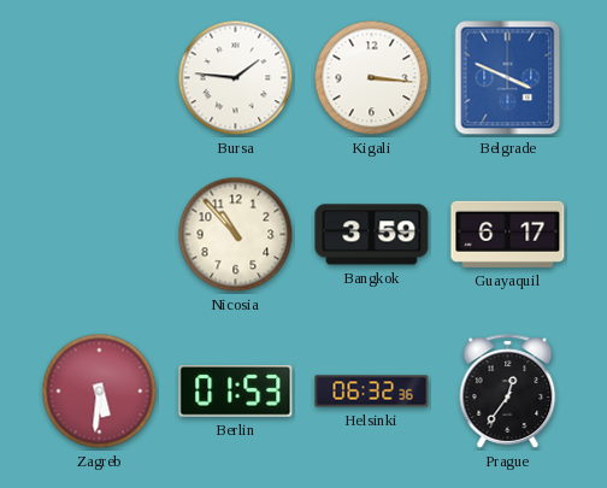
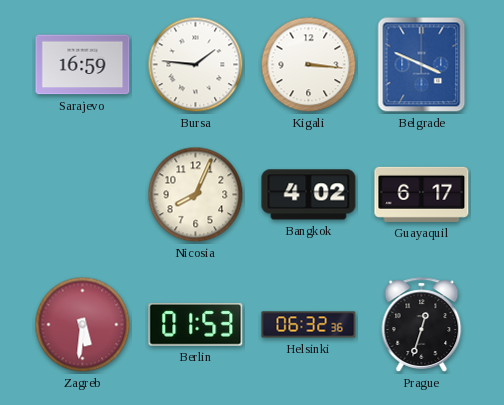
Sarajevo: none -> 16:59 (83, 65)
Nicosia: 10:53 -> 8:04 (196, 195)
Bangkok: 3:59 -> 4:02 (309, 195)
Prague: 12:36 -> 12:33 (422, 325)
